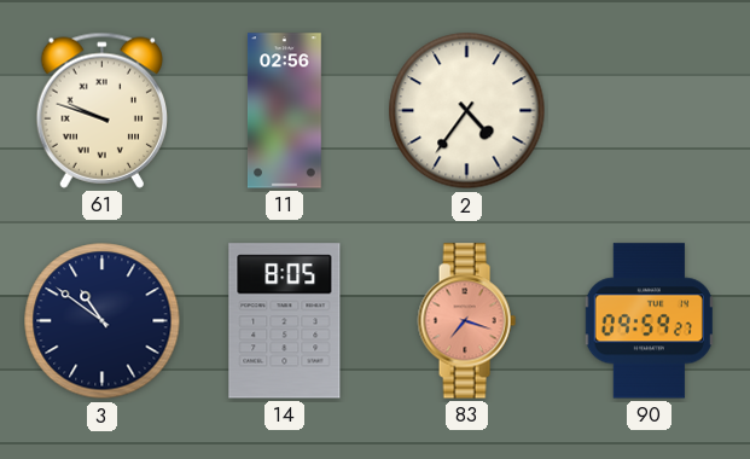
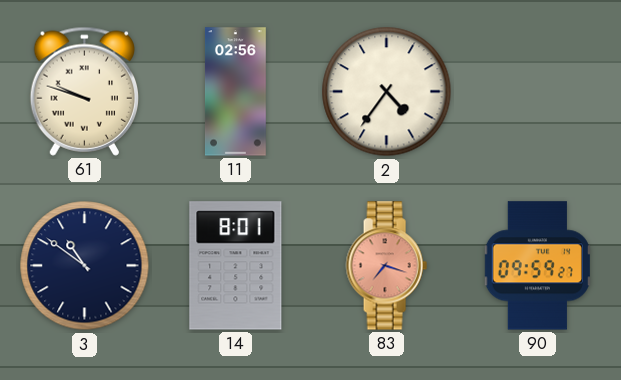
14: 8:05 -> 8:01 (236, 266)
